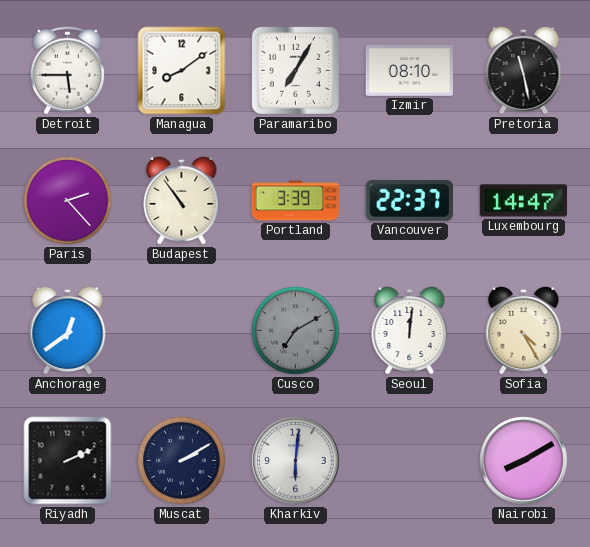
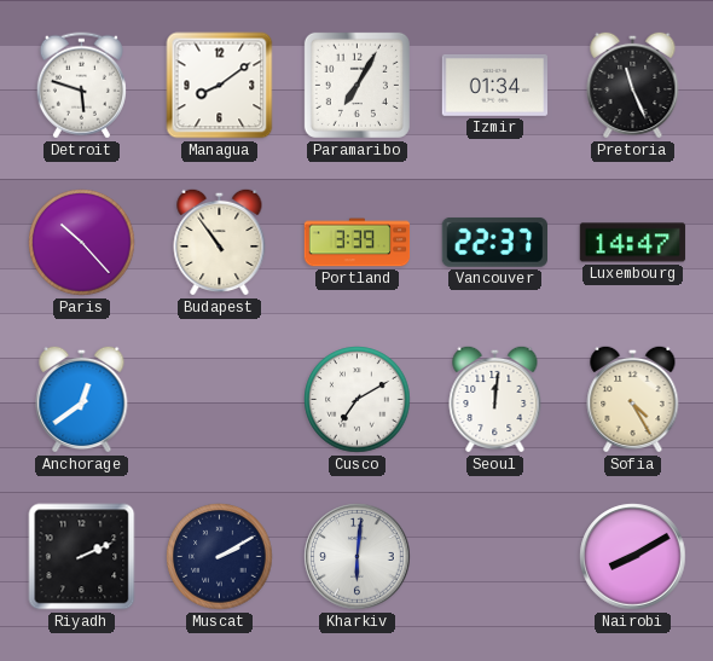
Detroit: 5:45 -> 5:48 (81, 86)
Izmir: 08:10 -> 01:34 (495, 85)
Pretoria: 11:28 -> 11:26 (633, 85)
Paris: 2:23 -> 10:23 (82, 243)
Cusco dial: grey -> white (358, 400)
